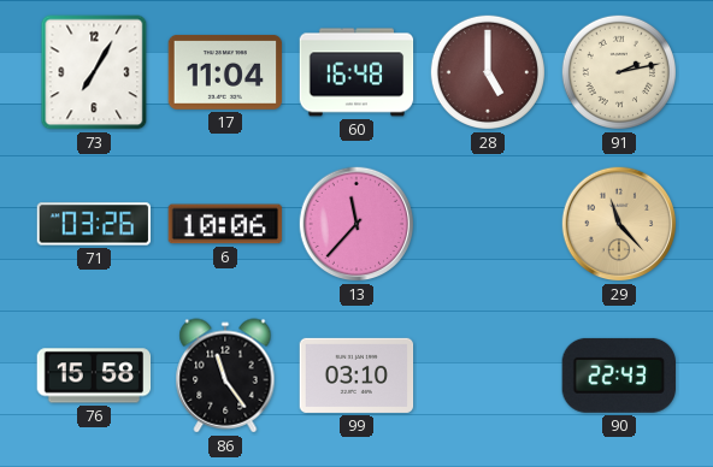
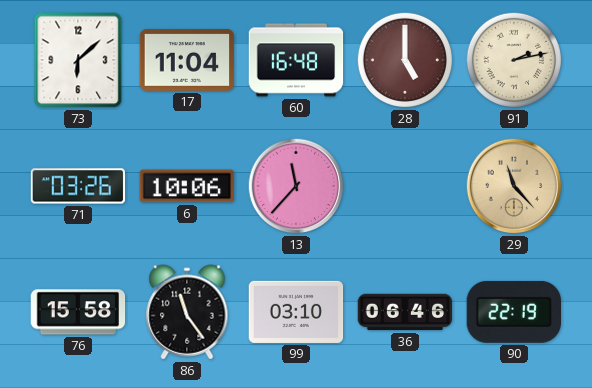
73: 7:05 -> 6:08 (78, 60)
36: none -> 06:46 (405, 312)
90: 22:43 -> 22:19 (513, 312)
